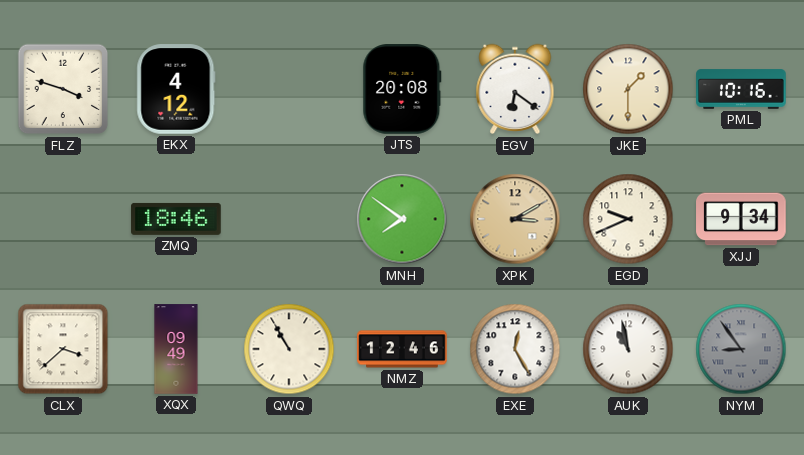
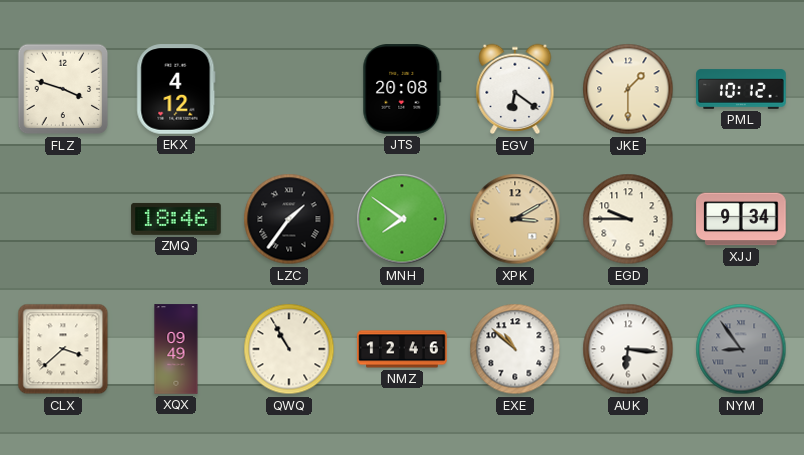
PML: 10:16 -> 10:12 (741, 89)
LZC: none -> 1:36 (289, 219)
EGD: 9:41 -> 9:45 (628, 219)
EXE: 12:25 -> 10:52 (515, 349)
AUK: 10:58 -> 6:16 (628, 349)
